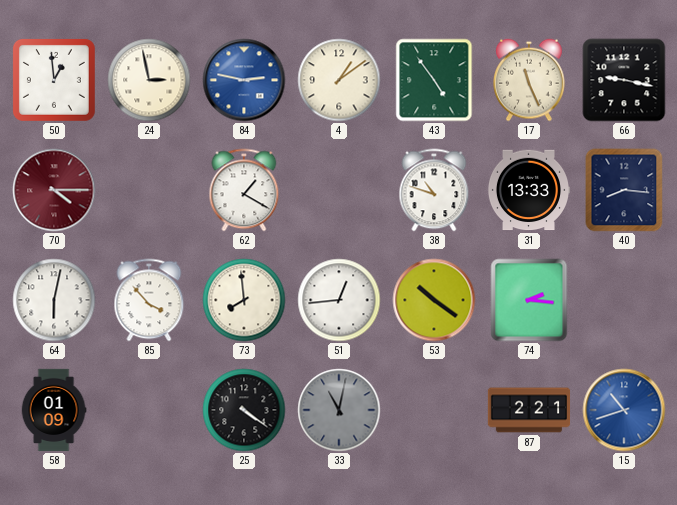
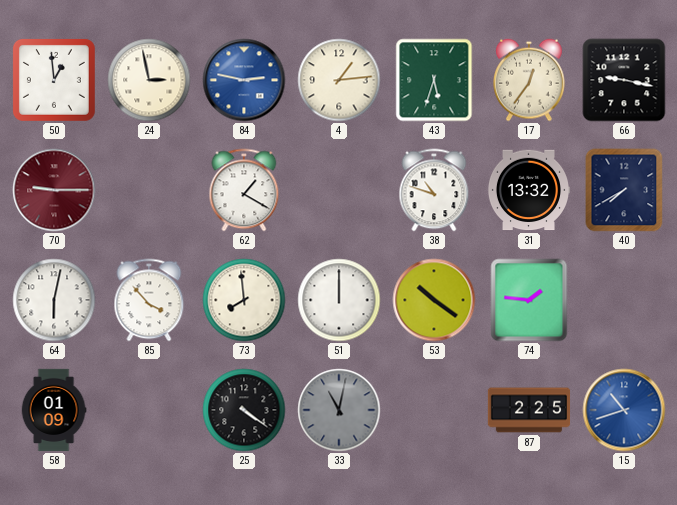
4: 1:09 -> 1:14 (339, 80)
43: 4:54 -> 5:33 (434, 80)
17: 11:26 -> 12:36 (529, 80)
70: 4:15 -> 9:15 (54, 190)
31: 13:33 -> 13:32 (528, 190)
40: 8:16 -> 7:40 (624, 190)
51: 12:44 -> 12:00 (339, 300)
74: 2:16 -> 1:46 (529, 300)
87: 2:21 -> 2:25 (529, 410)
